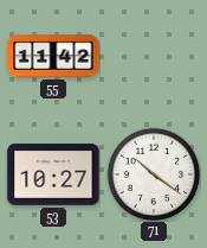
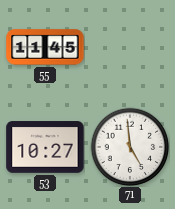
55: 11:42 -> 11:45 (45, 47)
71: 10:21 -> 4:59 (130, 147)
